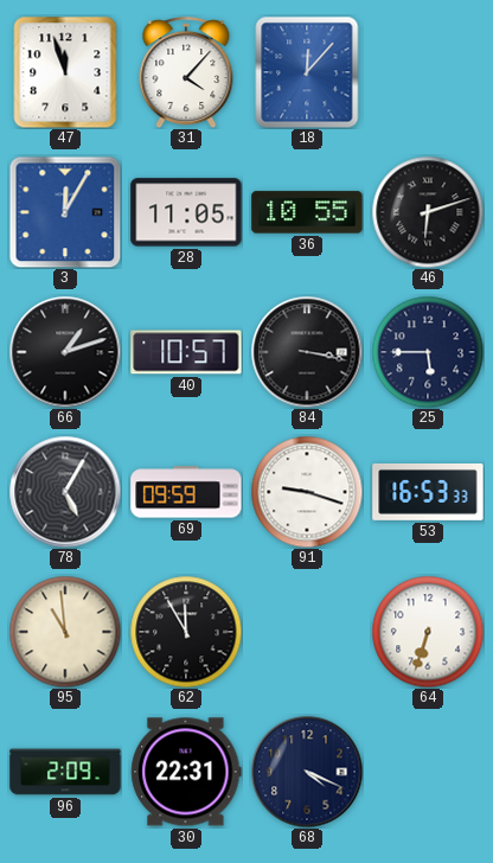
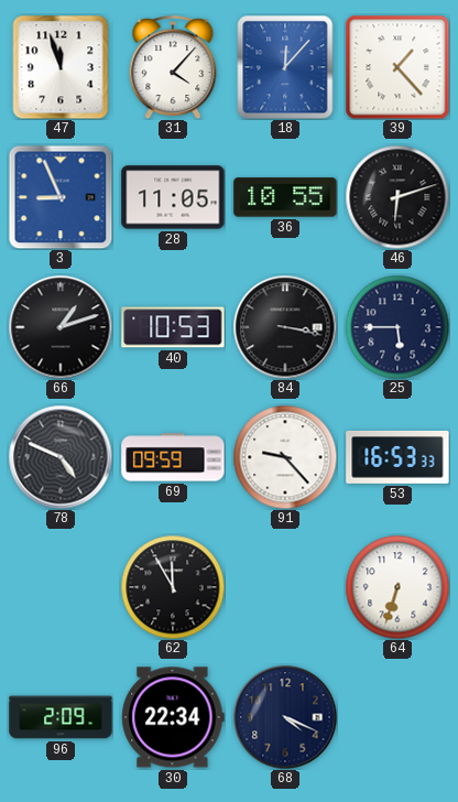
39: none -> 1:23 (397, 67)
3: 12:05 -> 8:56 (61, 197)
40: 10:57 -> 10:53 (173, 327)
78: 5:05 -> 4:49 (61, 457)
91: 9:18 -> 9:23 (285, 457)
95: 10:59 -> none (65, 632)
30: 22:31 -> 22:34 (173, 717)
